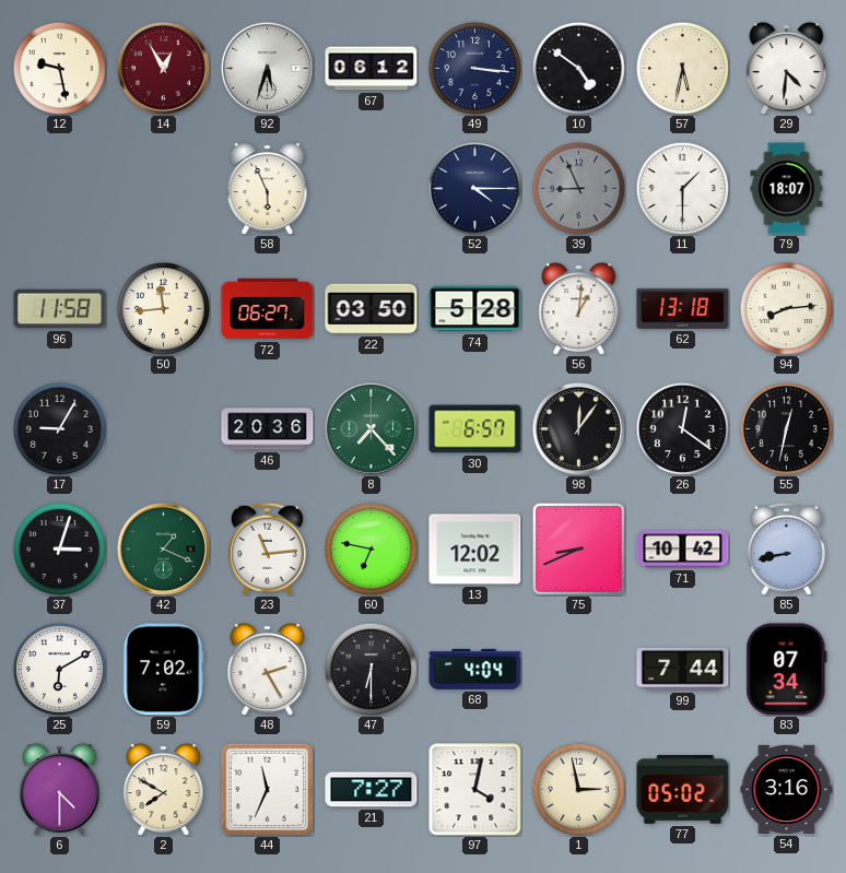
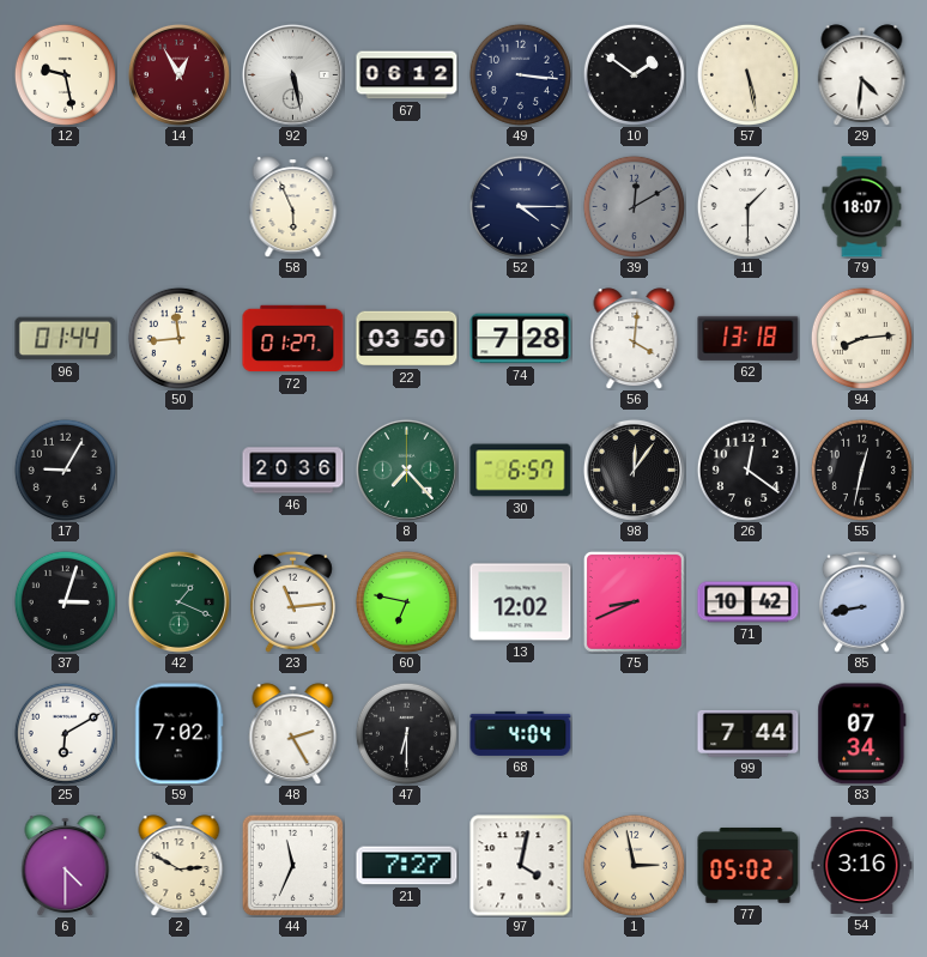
92: 5:33 -> 5:28 (292, 74)
10: 4:51 -> 1:51 (634, 74)
57: 5:32 -> 5:28 (747, 74)
39: 8:56 -> 12:10 (634, 206)
96: 11:58 -> 01:44 (66, 339)
72: 06:27 -> 01:27 (293, 339)
74: 5:28 -> 7:28 (521, 339)
56: 1:01 -> 4:01 (635, 338)
2: 7:50 -> 2:50 (180, 865)
